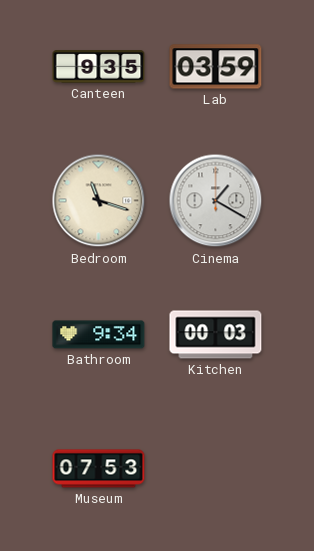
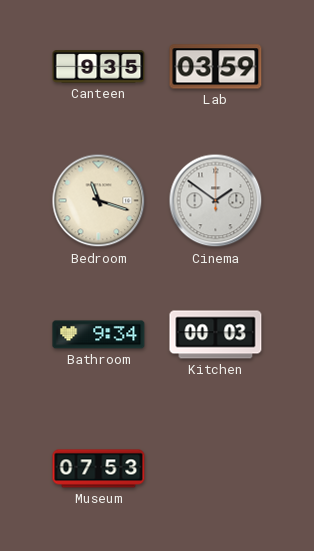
Cinema: 1:20 -> 1:51 (216, 201)
